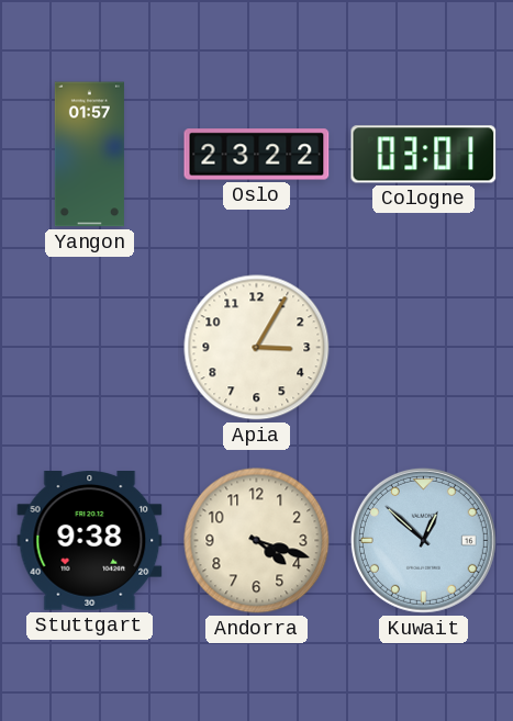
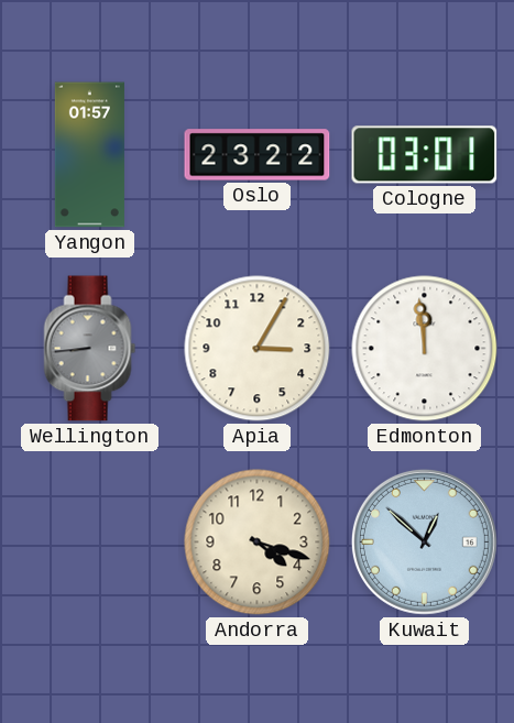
Wellington: none -> 8:44 (90, 349)
Edmonton: none -> 11:59 (425, 349)
Stuttgart: 9:38 -> none (90, 541)
